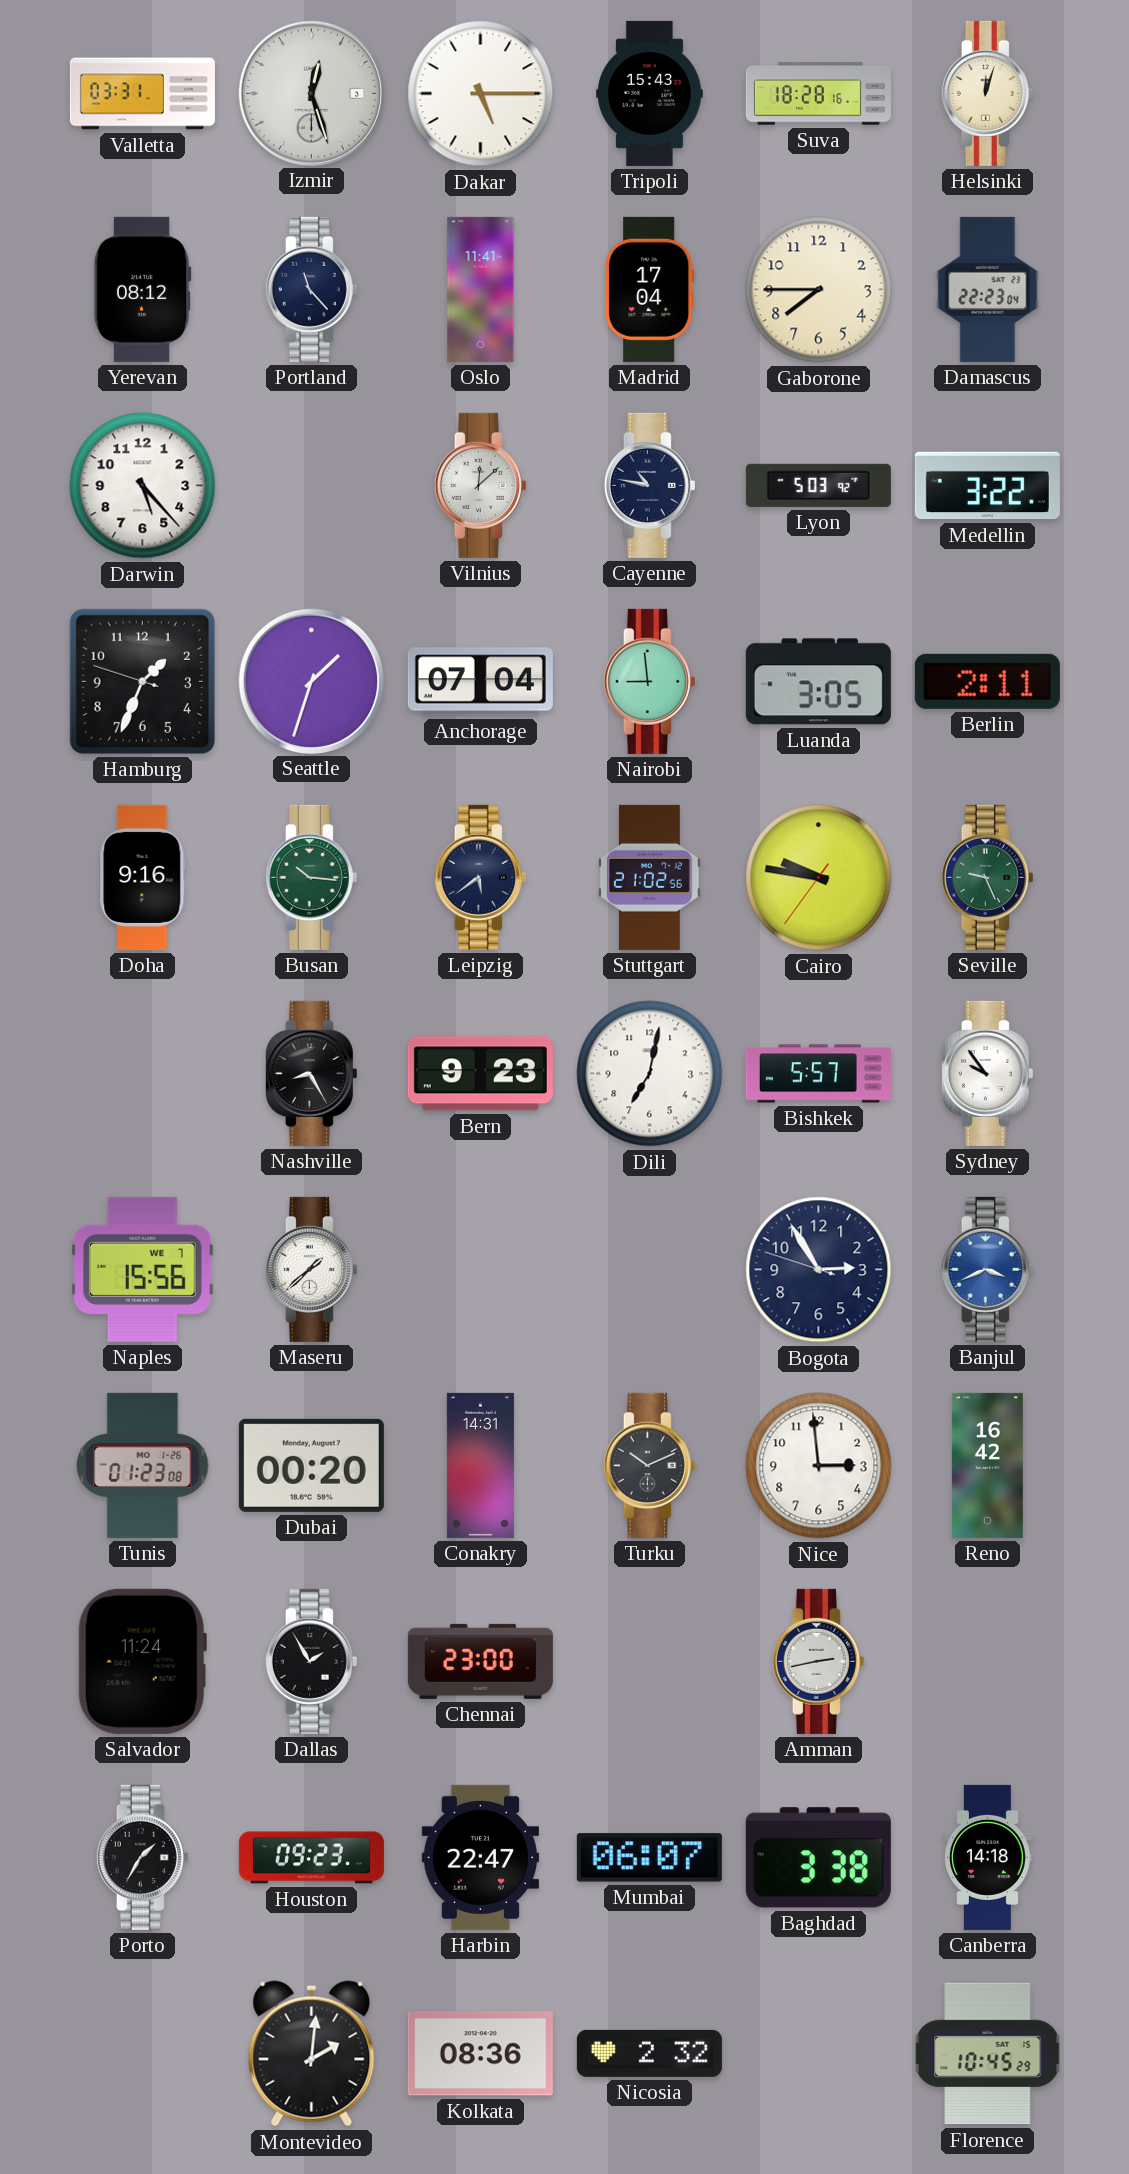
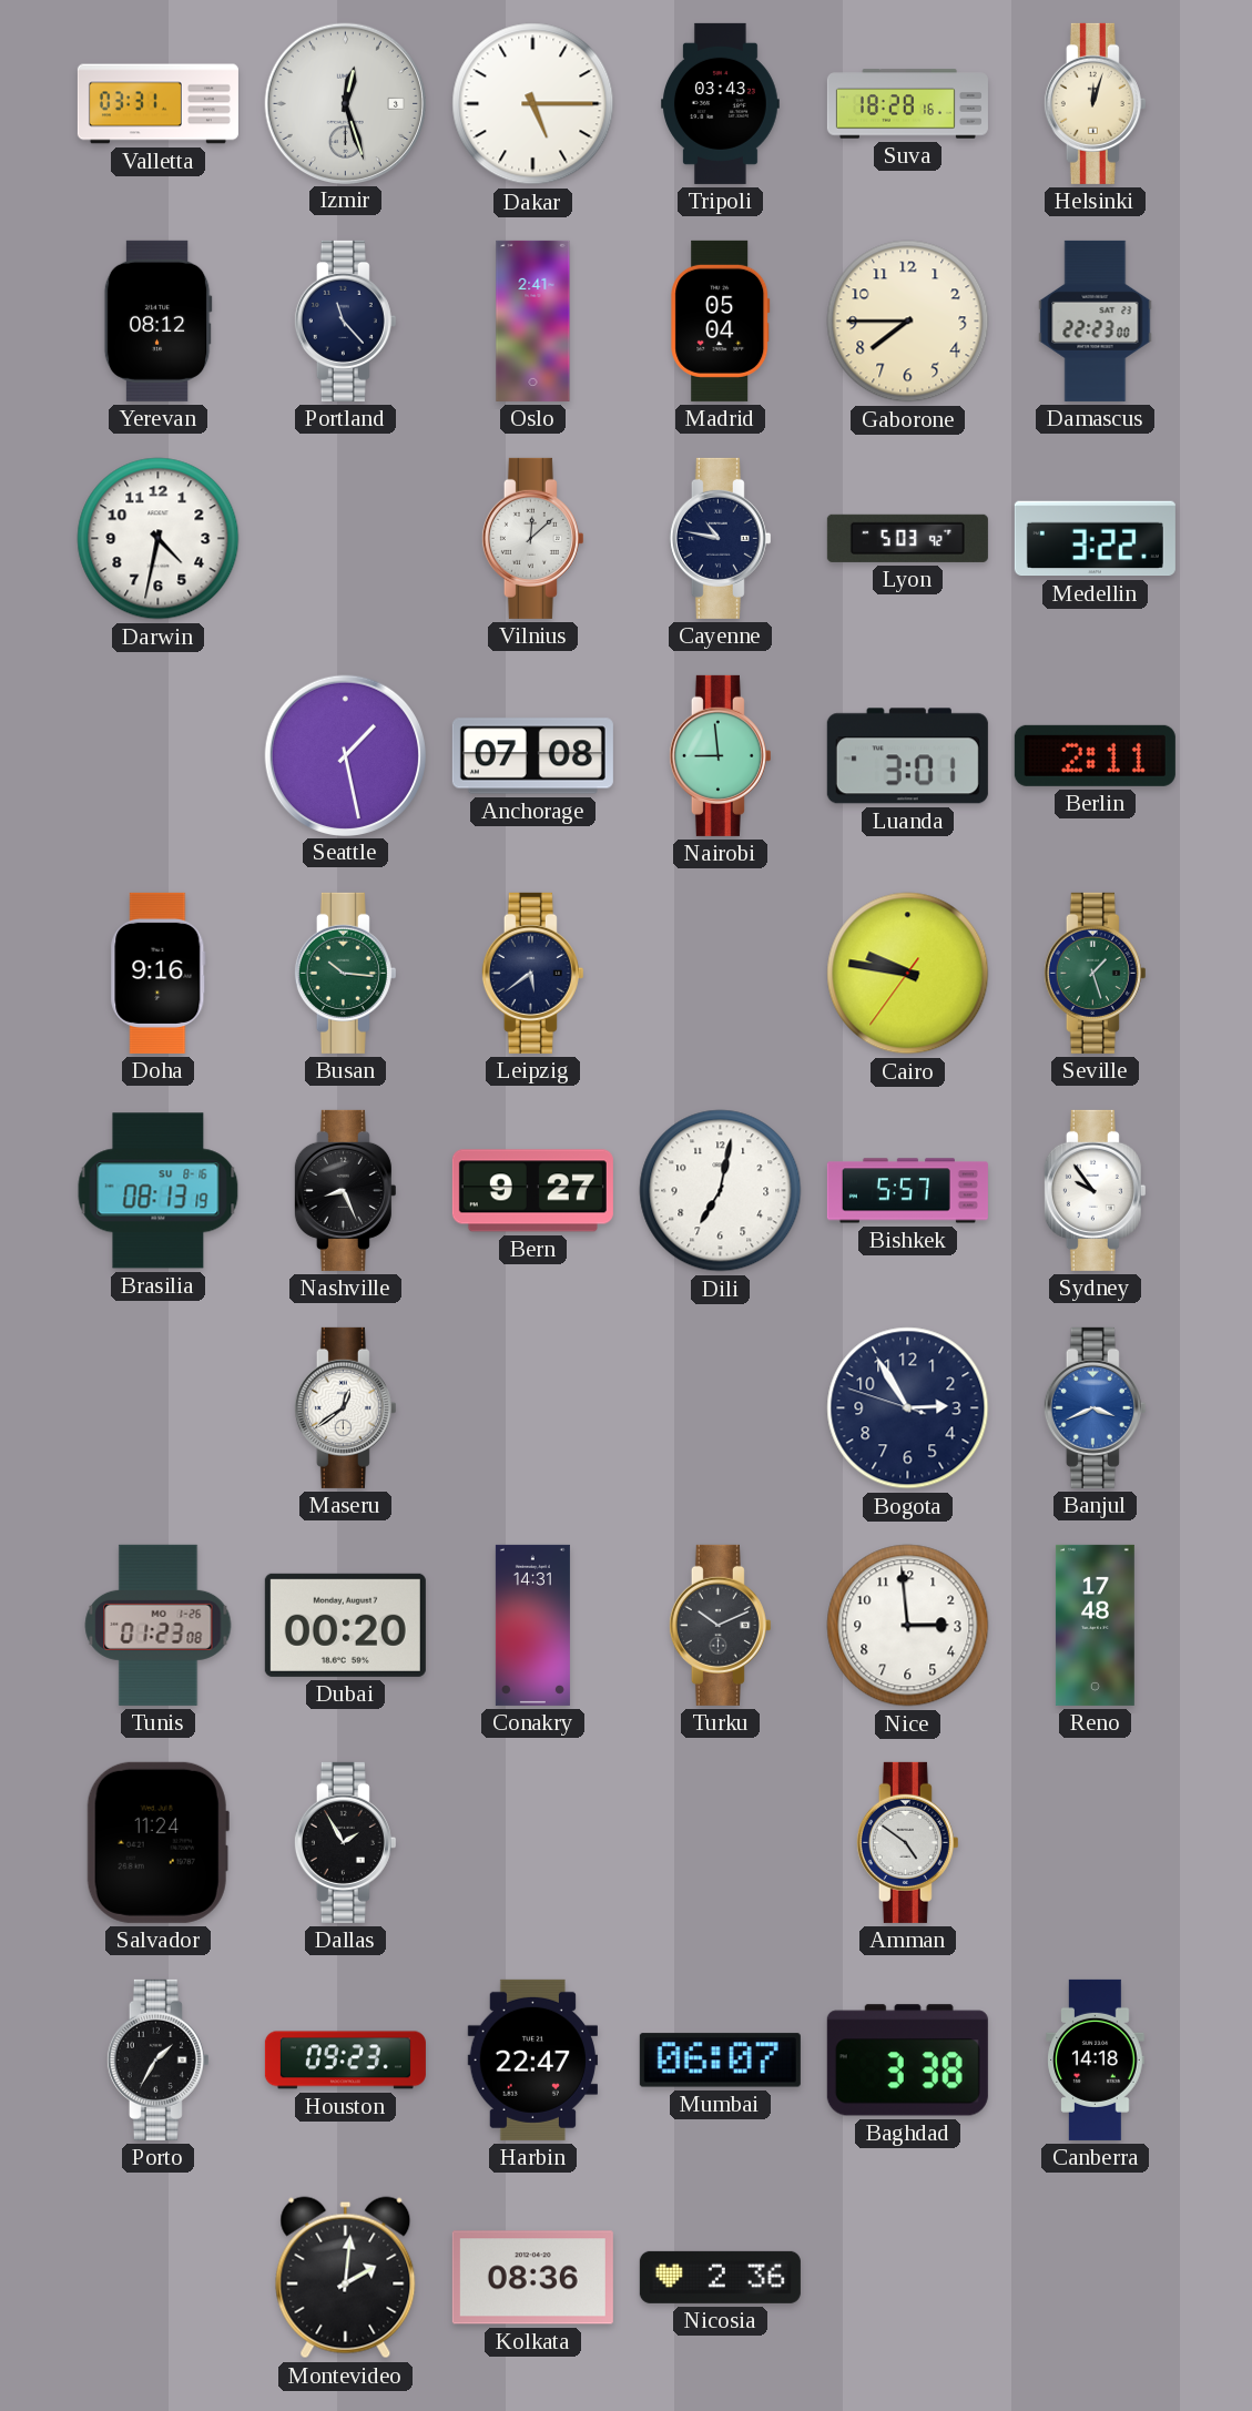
Tripoli: 15:43 -> 03:43 (721, 103)
Oslo: 11:41 -> 2:41 (533, 321)
Madrid: 17:04 -> 05:04 (721, 321)
Damascus: 22:23:04 -> 22:23:00 (1096, 321)
Darwin: 5:23 -> 4:32 (159, 539)
Hamburg: 1:33 -> none (142, 681)
Seattle: 1:33 -> 1:28 (345, 755)
Anchorage: 07:04 -> 07:08 (532, 756)
Luanda: 3:05 -> 3:01 (907, 756)
Stuttgart: 21:02 -> none (650, 877)
Seville: 9:26 -> 1:27 (1095, 973)
Brasilia: none -> 08:13 (159, 1191)
Nashville: 8:25 -> 8:26 (345, 1190)
Bern: 9:23 -> 9:27 (532, 1191)
Naples: 15:56 -> none (143, 1269)
Maseru: 1:38 -> 12:39 (345, 1407)
Reno: 16:42 -> 17:48 (1095, 1625)
Chennai: 23:00 -> none (480, 1661)
Amman: 2:43 -> 4:51 (907, 1842)
Nicosia: 2:32 -> 2:36 (720, 2277)
Florence: 10:45 -> none (988, 2054)
